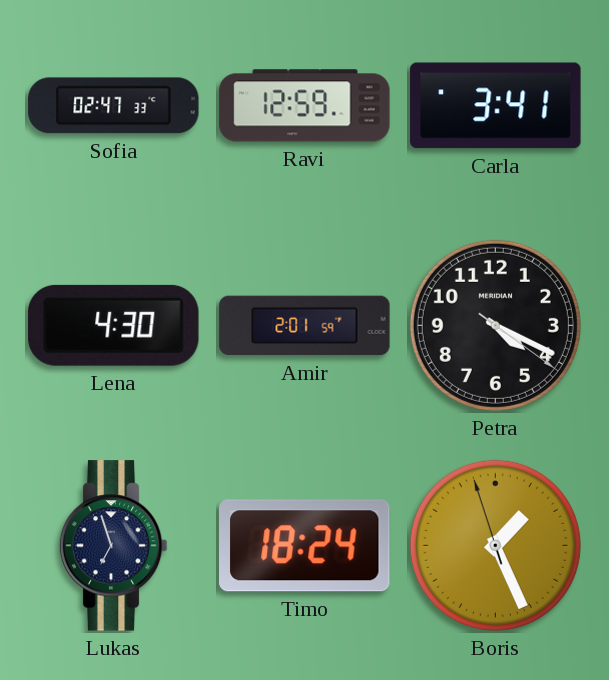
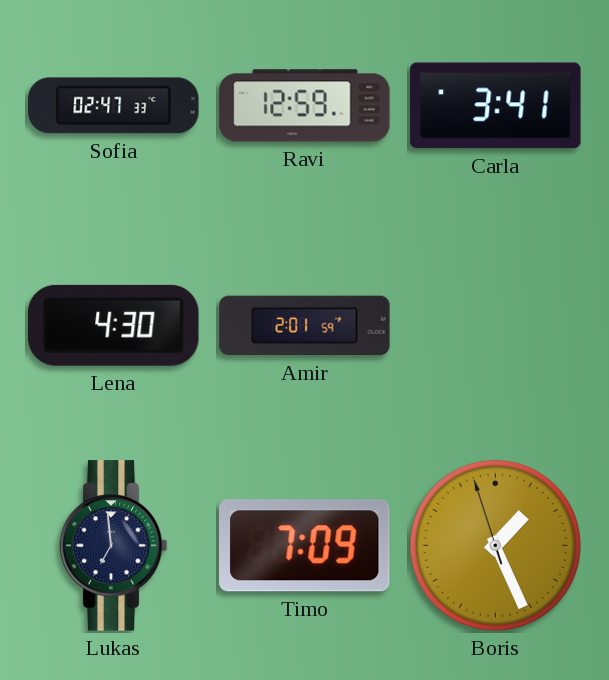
Petra: 4:19 -> none (495, 325)
Lukas: 6:57 -> 6:59 (113, 546)
Timo: 18:24 -> 7:09 (305, 546)
